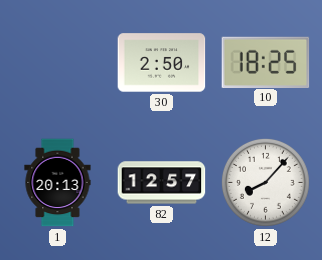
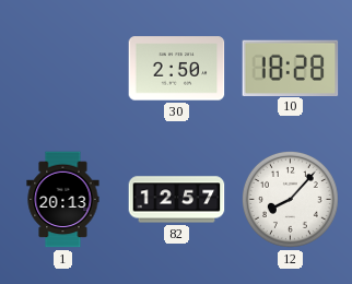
10: 18:25 -> 18:28 (291, 68)
